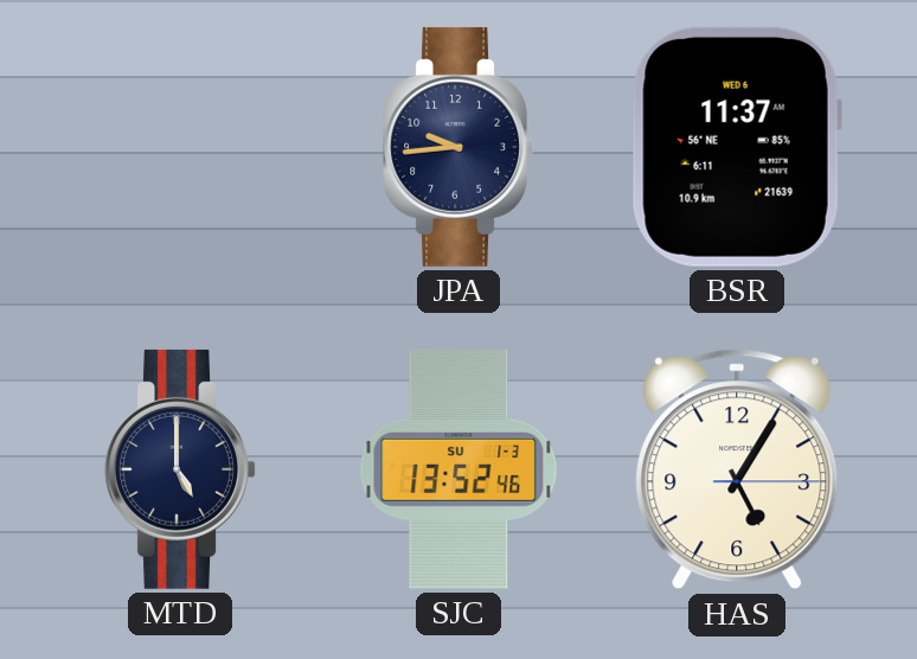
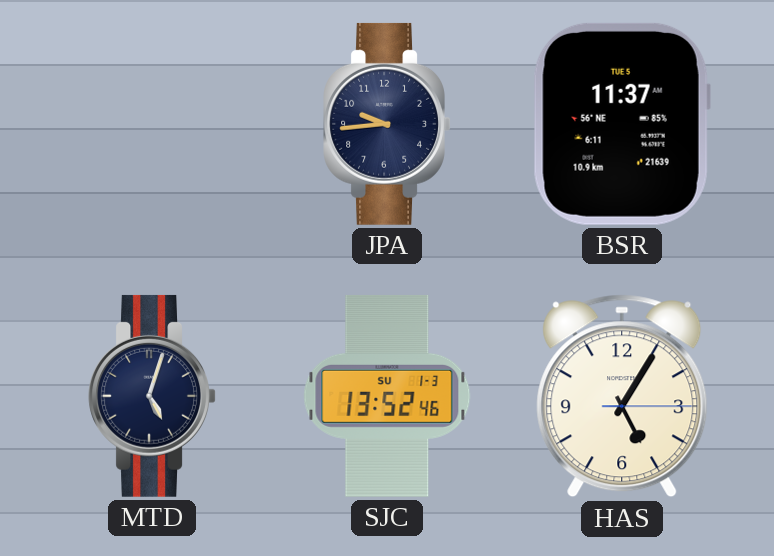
BSR date: WED 6 -> TUE 5 (622, 124)
MTD: 5:00 -> 5:03 (152, 396)
